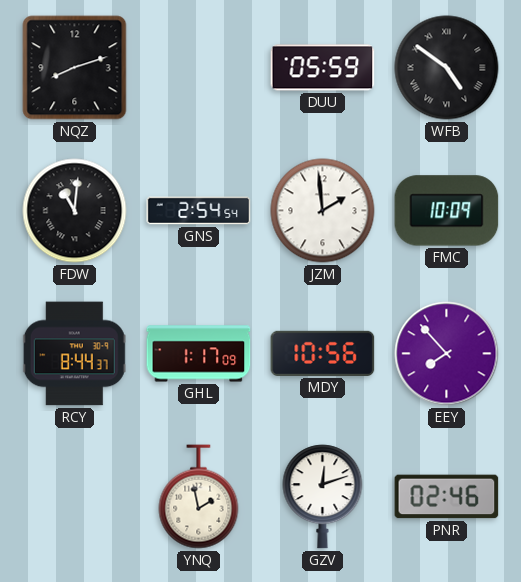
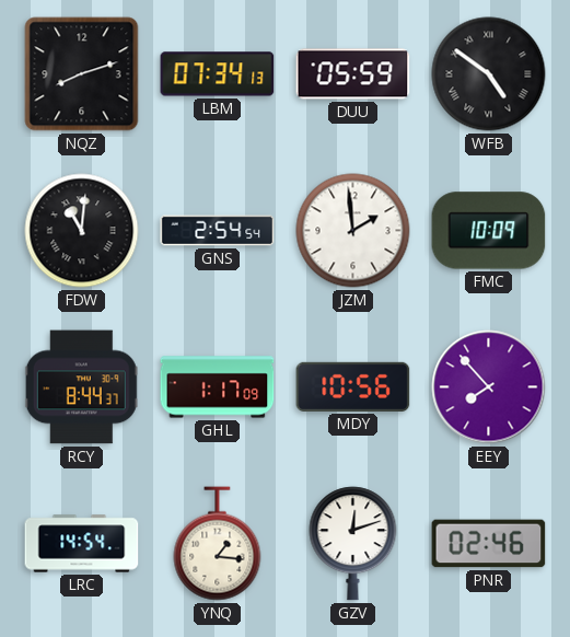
LBM: none -> 07:34 (218, 74)
LRC: none -> 14:54 (82, 544)
YNQ: 1:58 -> 1:16 (218, 544)
